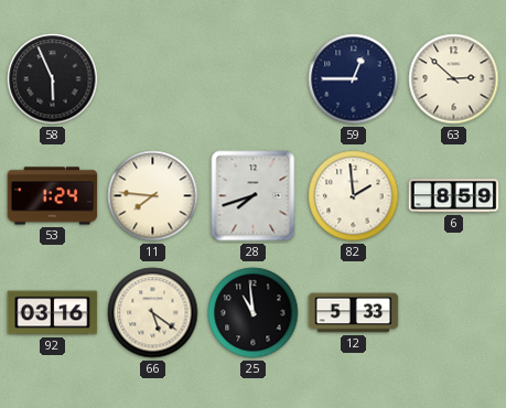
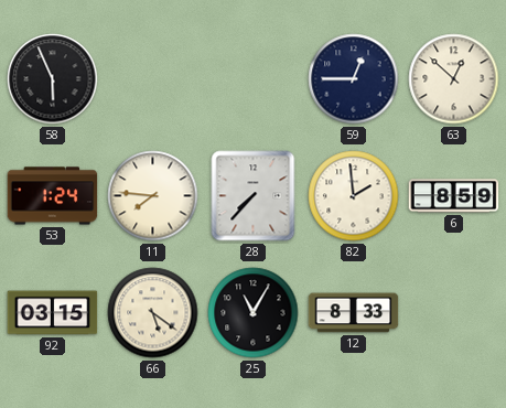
63: 2:52 -> 12:52 (454, 79)
28: 7:42 -> 7:37 (254, 196)
92: 03:16 -> 03:15 (53, 313)
25: 10:59 -> 11:05 (254, 313)
12: 5:33 -> 8:33 (354, 313)
